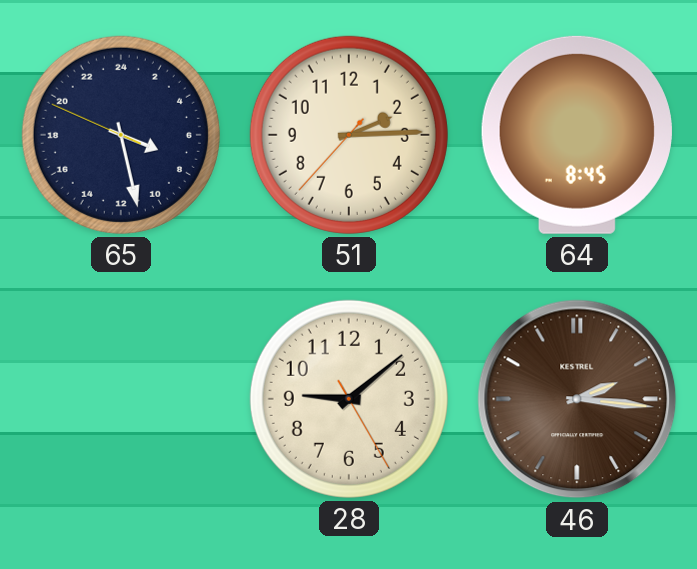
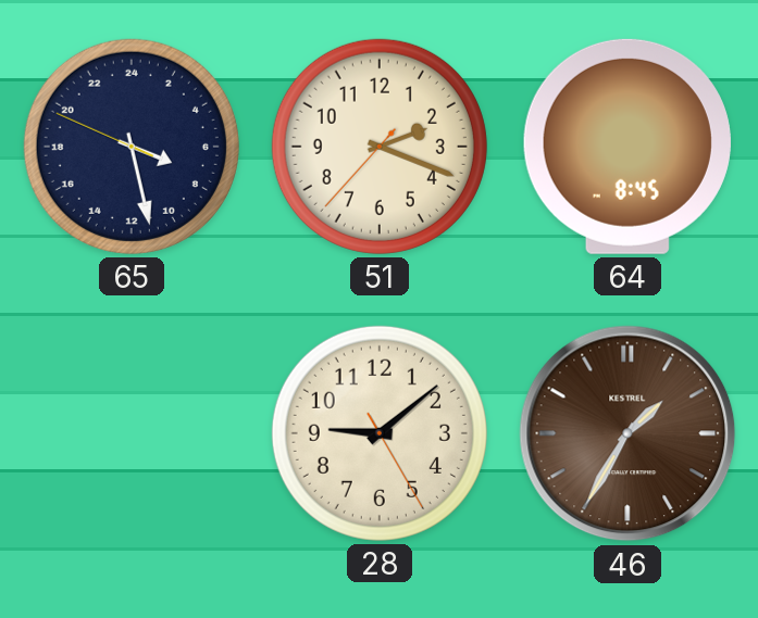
51: 2:14 -> 2:18 (380, 147)
46: 2:16 -> 1:35 (627, 433)
